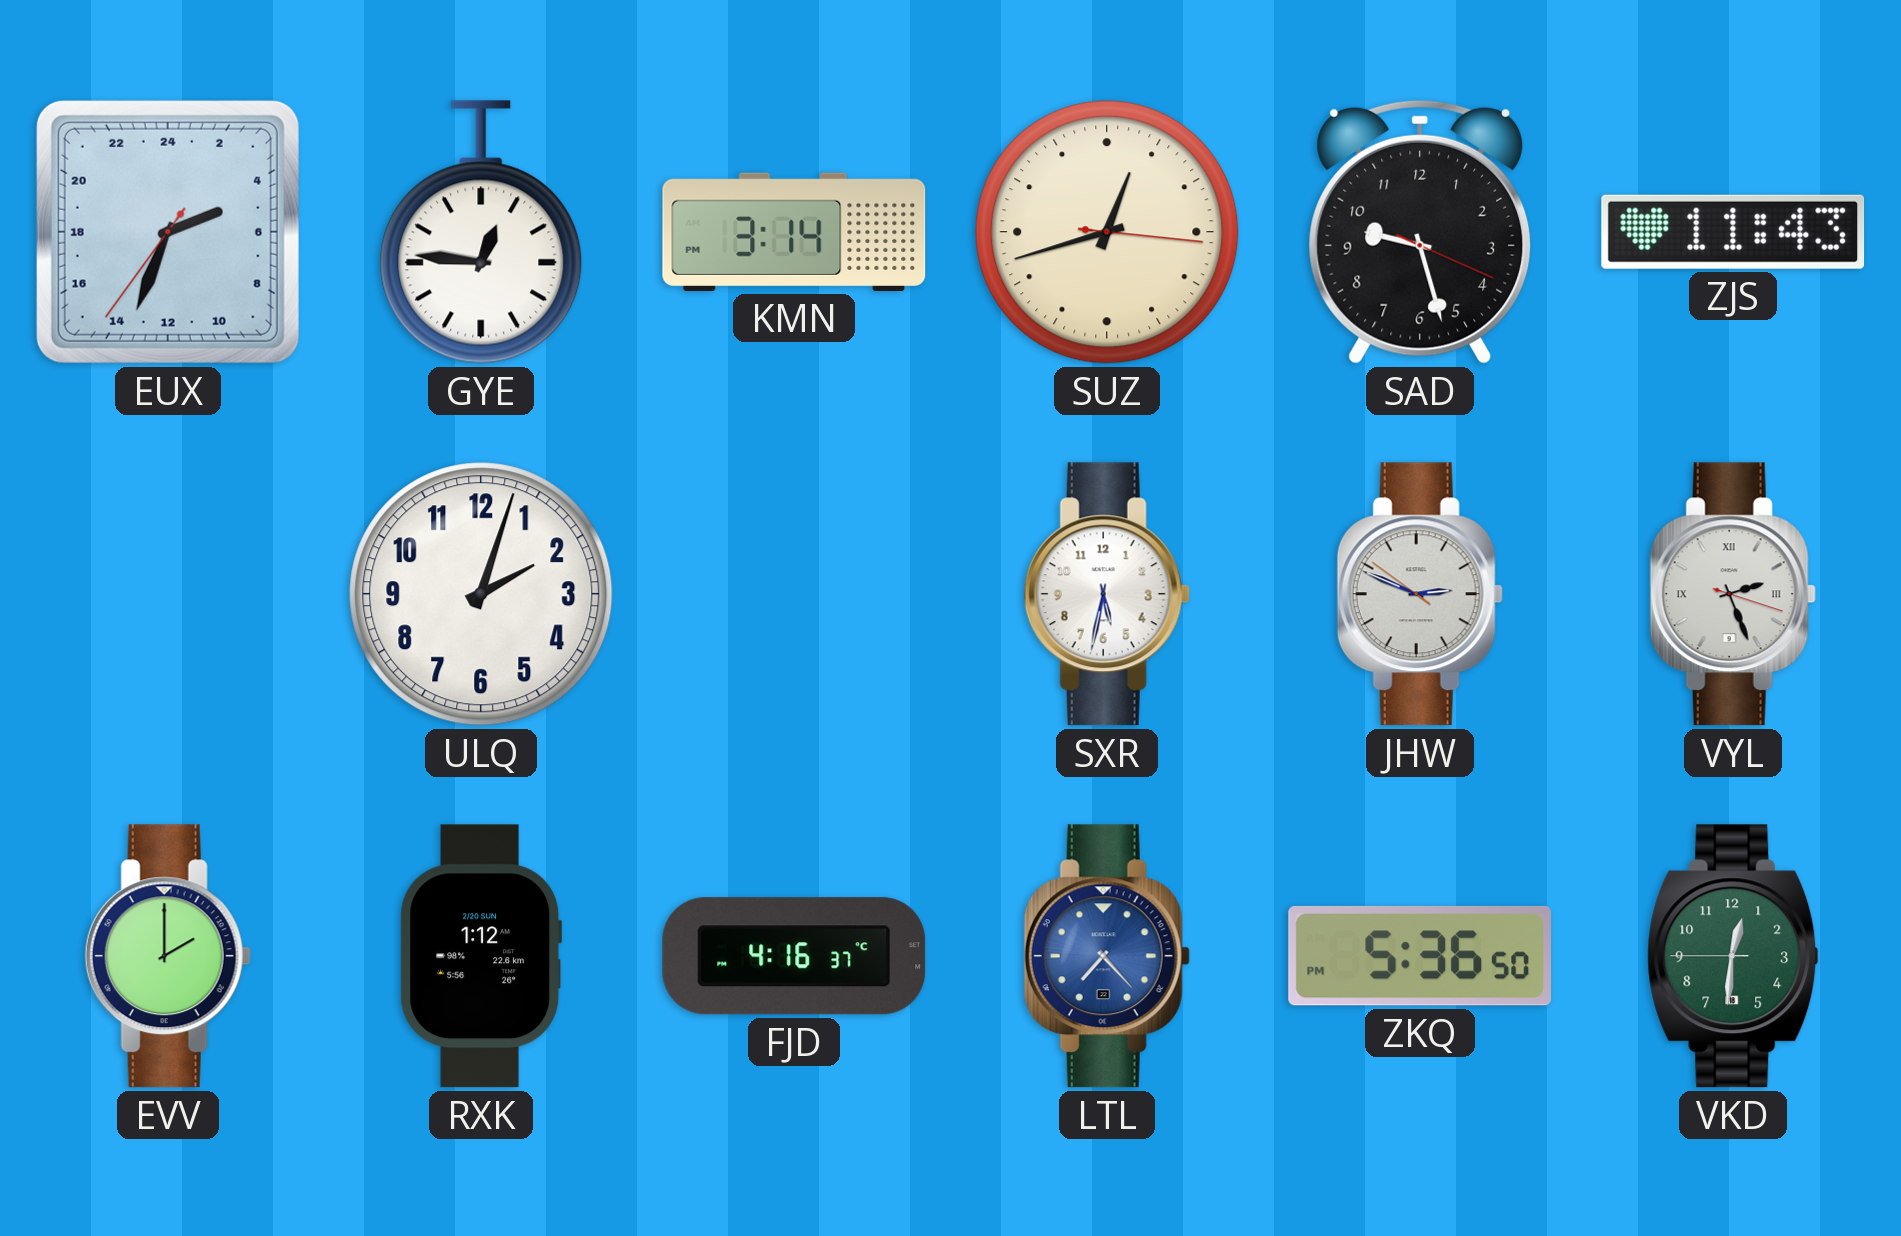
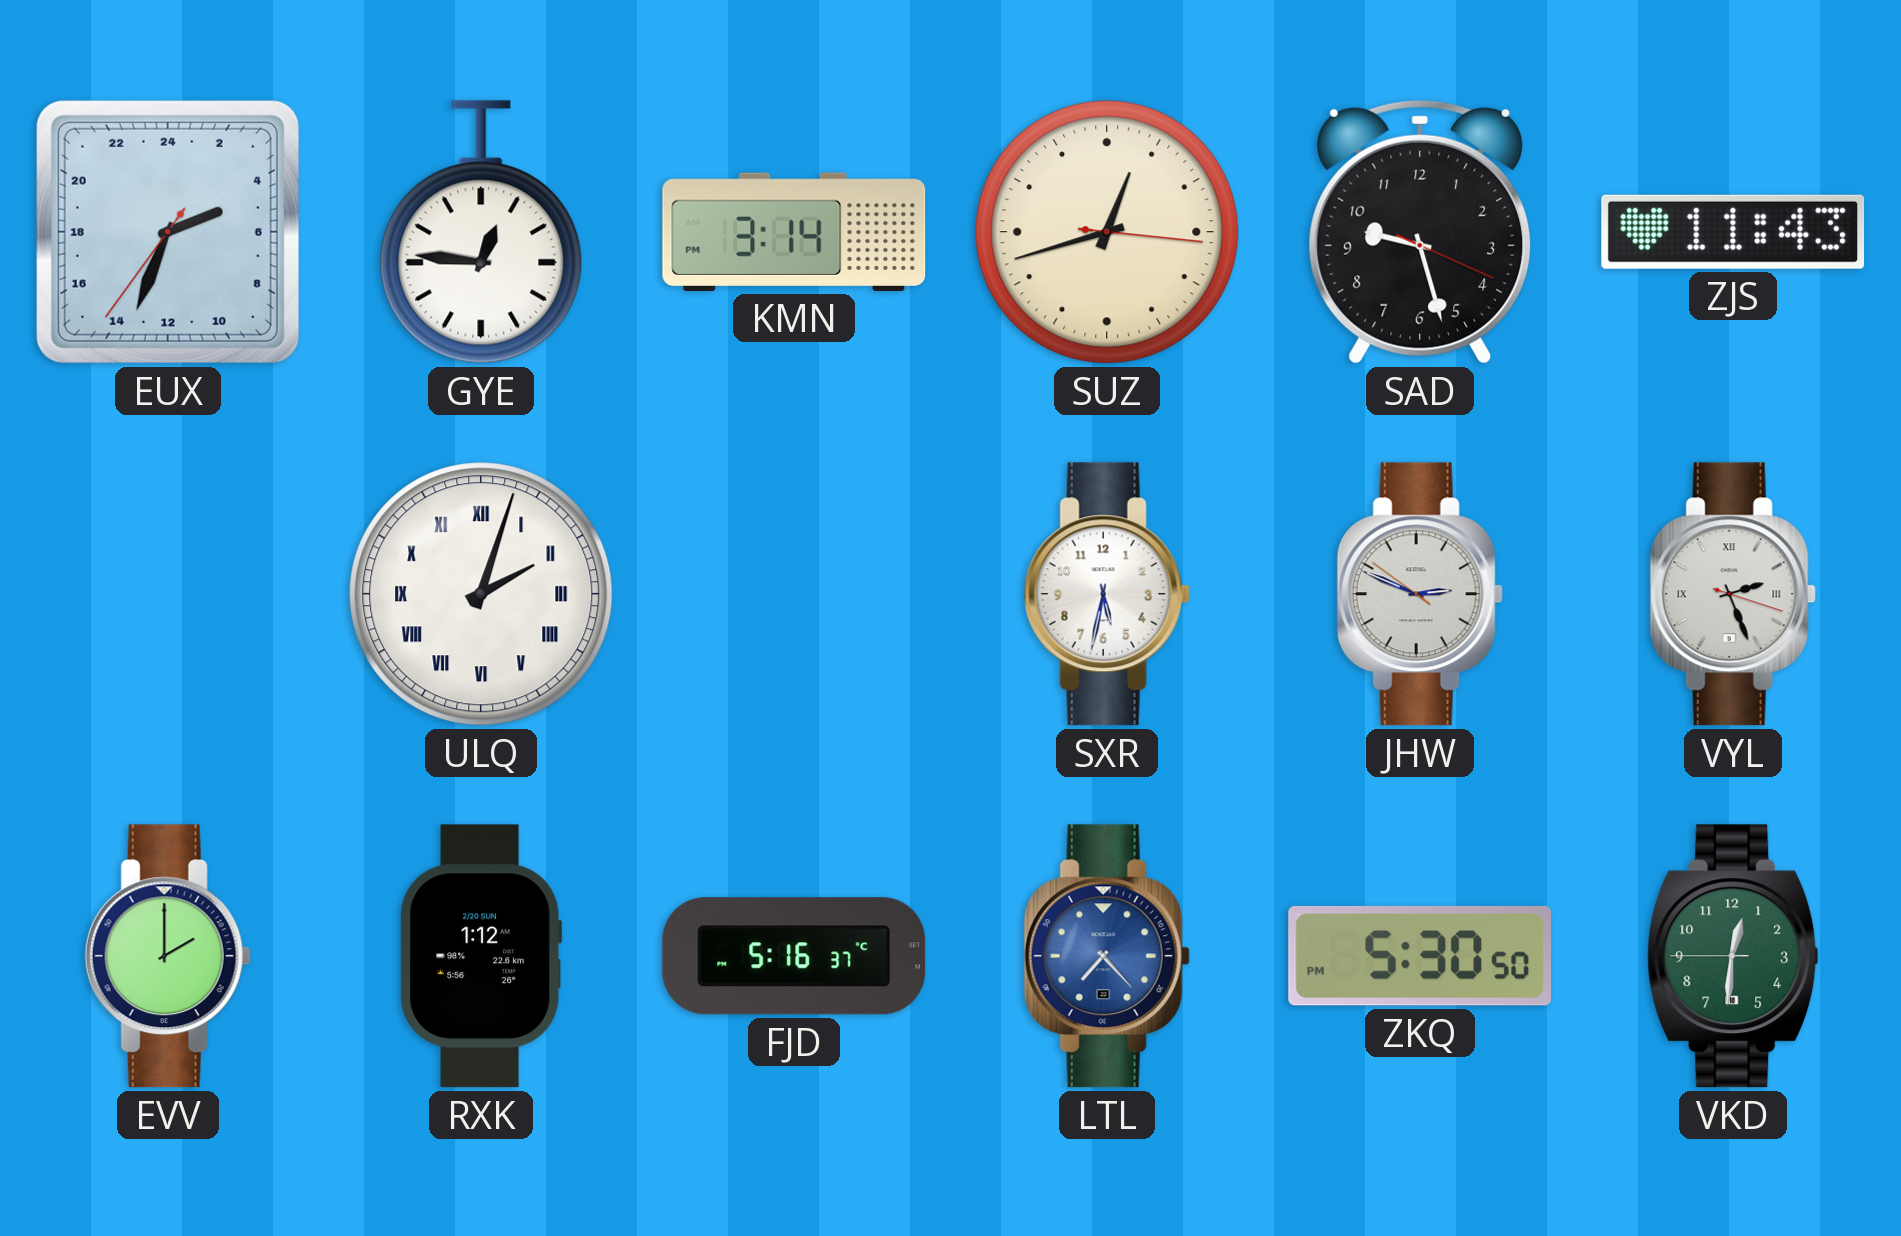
ULQ numerals: Arabic -> Roman (481, 594)
FJD: 4:16 -> 5:16 (794, 956)
ZKQ: 5:36 -> 5:30 (1419, 956)
